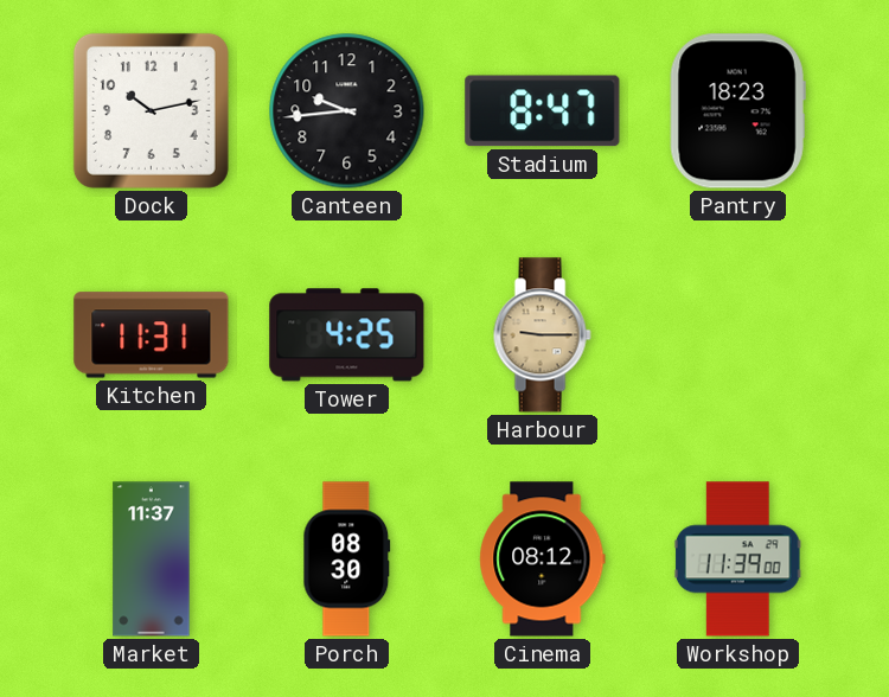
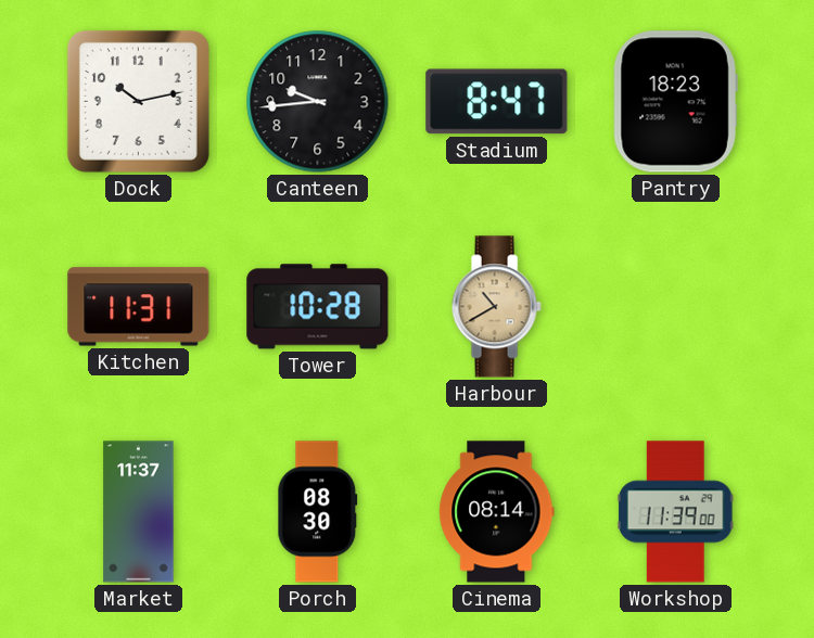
Tower: 4:25 -> 10:28 (318, 307)
Harbour: 9:15 -> 10:40 (496, 307)
Cinema: 08:12 -> 08:14 (497, 512)
